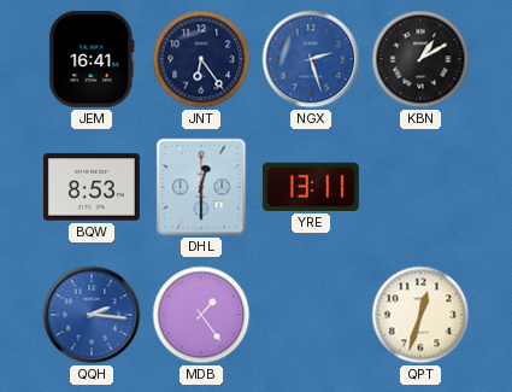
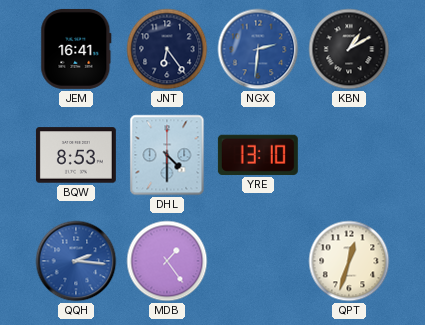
NGX: 2:27 -> 2:31 (258, 49)
DHL: 12:30 -> 4:30 (167, 155)
YRE: 13:11 -> 13:10 (258, 155)
